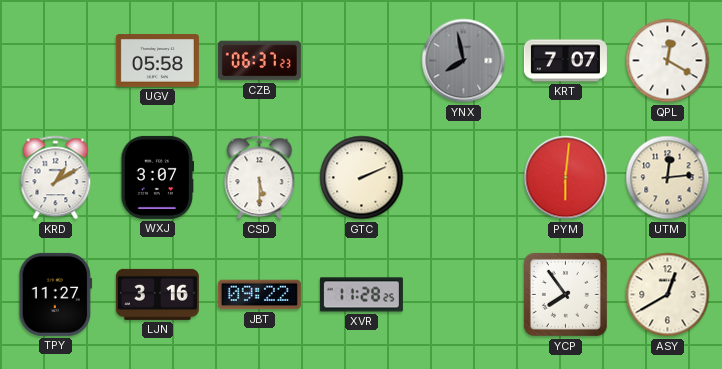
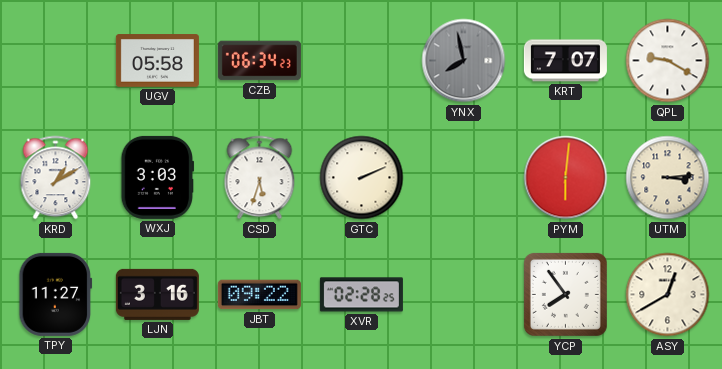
CZB: 06:37 -> 06:34 (259, 61)
QPL: 12:20 -> 9:20 (668, 61)
WXJ: 3:07 -> 3:03 (158, 177)
CSD: 5:30 -> 5:33 (260, 178)
UTM: 12:14 -> 3:14 (668, 178)
XVR: 11:28 -> 02:28 (361, 295)
